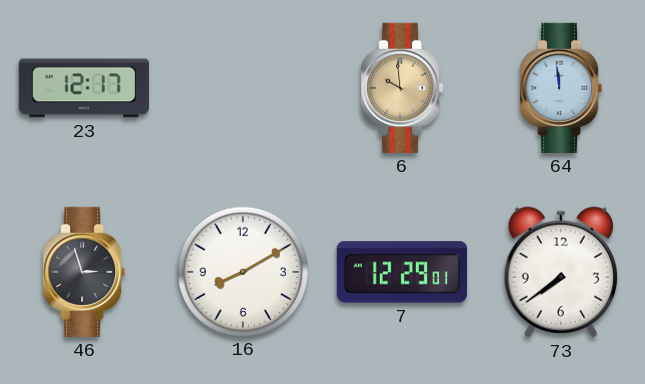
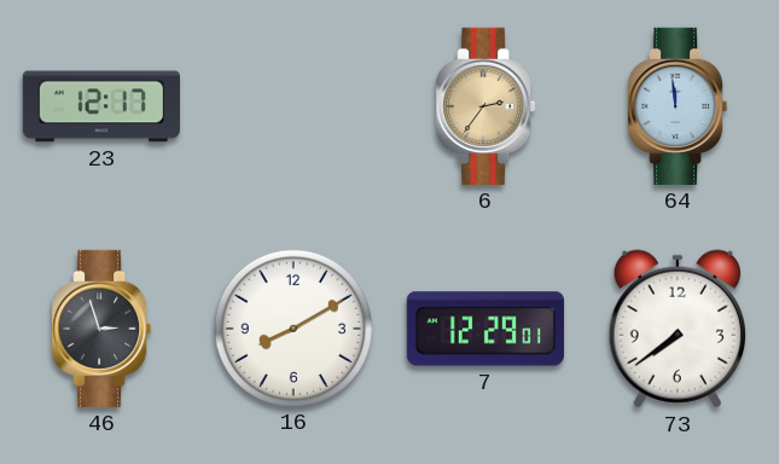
6: 9:59 -> 2:36 (486, 106)
